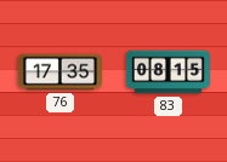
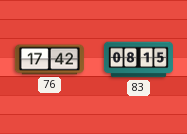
76: 17:35 -> 17:42 (49, 60)
